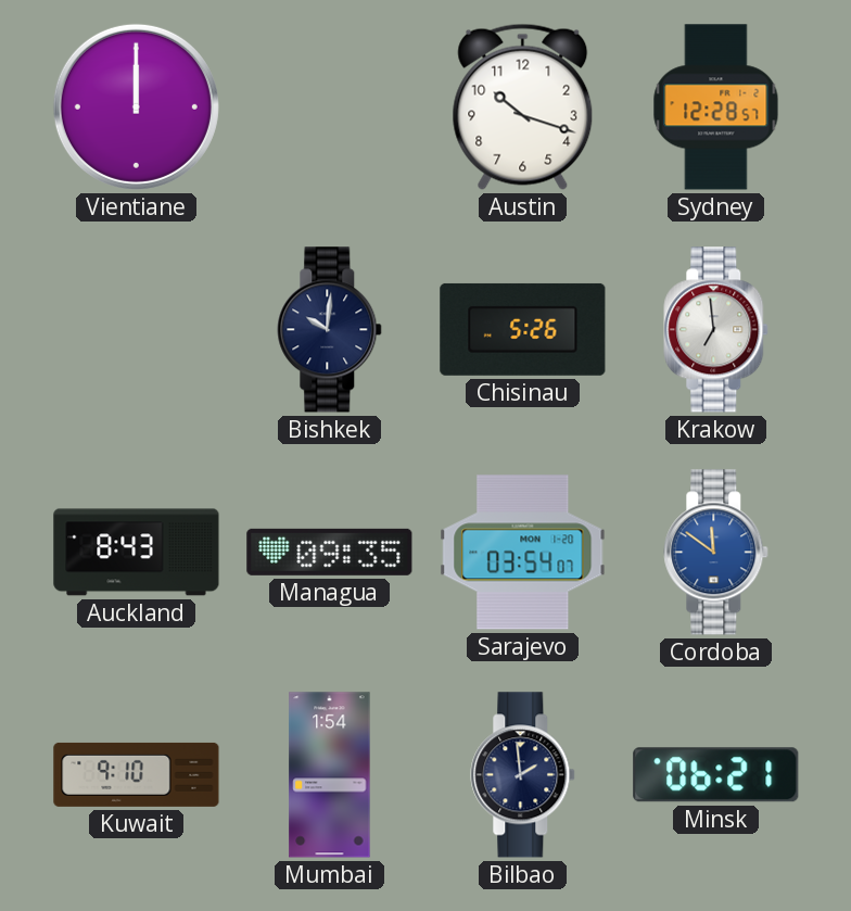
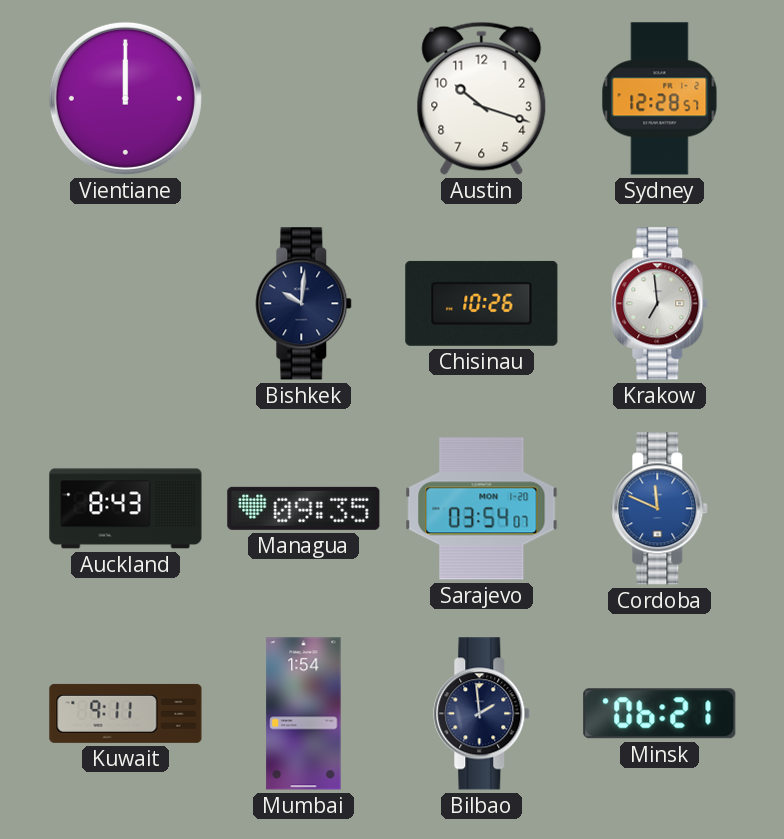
Chisinau: 5:26 -> 10:26 (482, 303)
Cordoba: 11:51 -> 11:49 (660, 509)
Kuwait: 9:10 -> 9:11 (126, 713)
